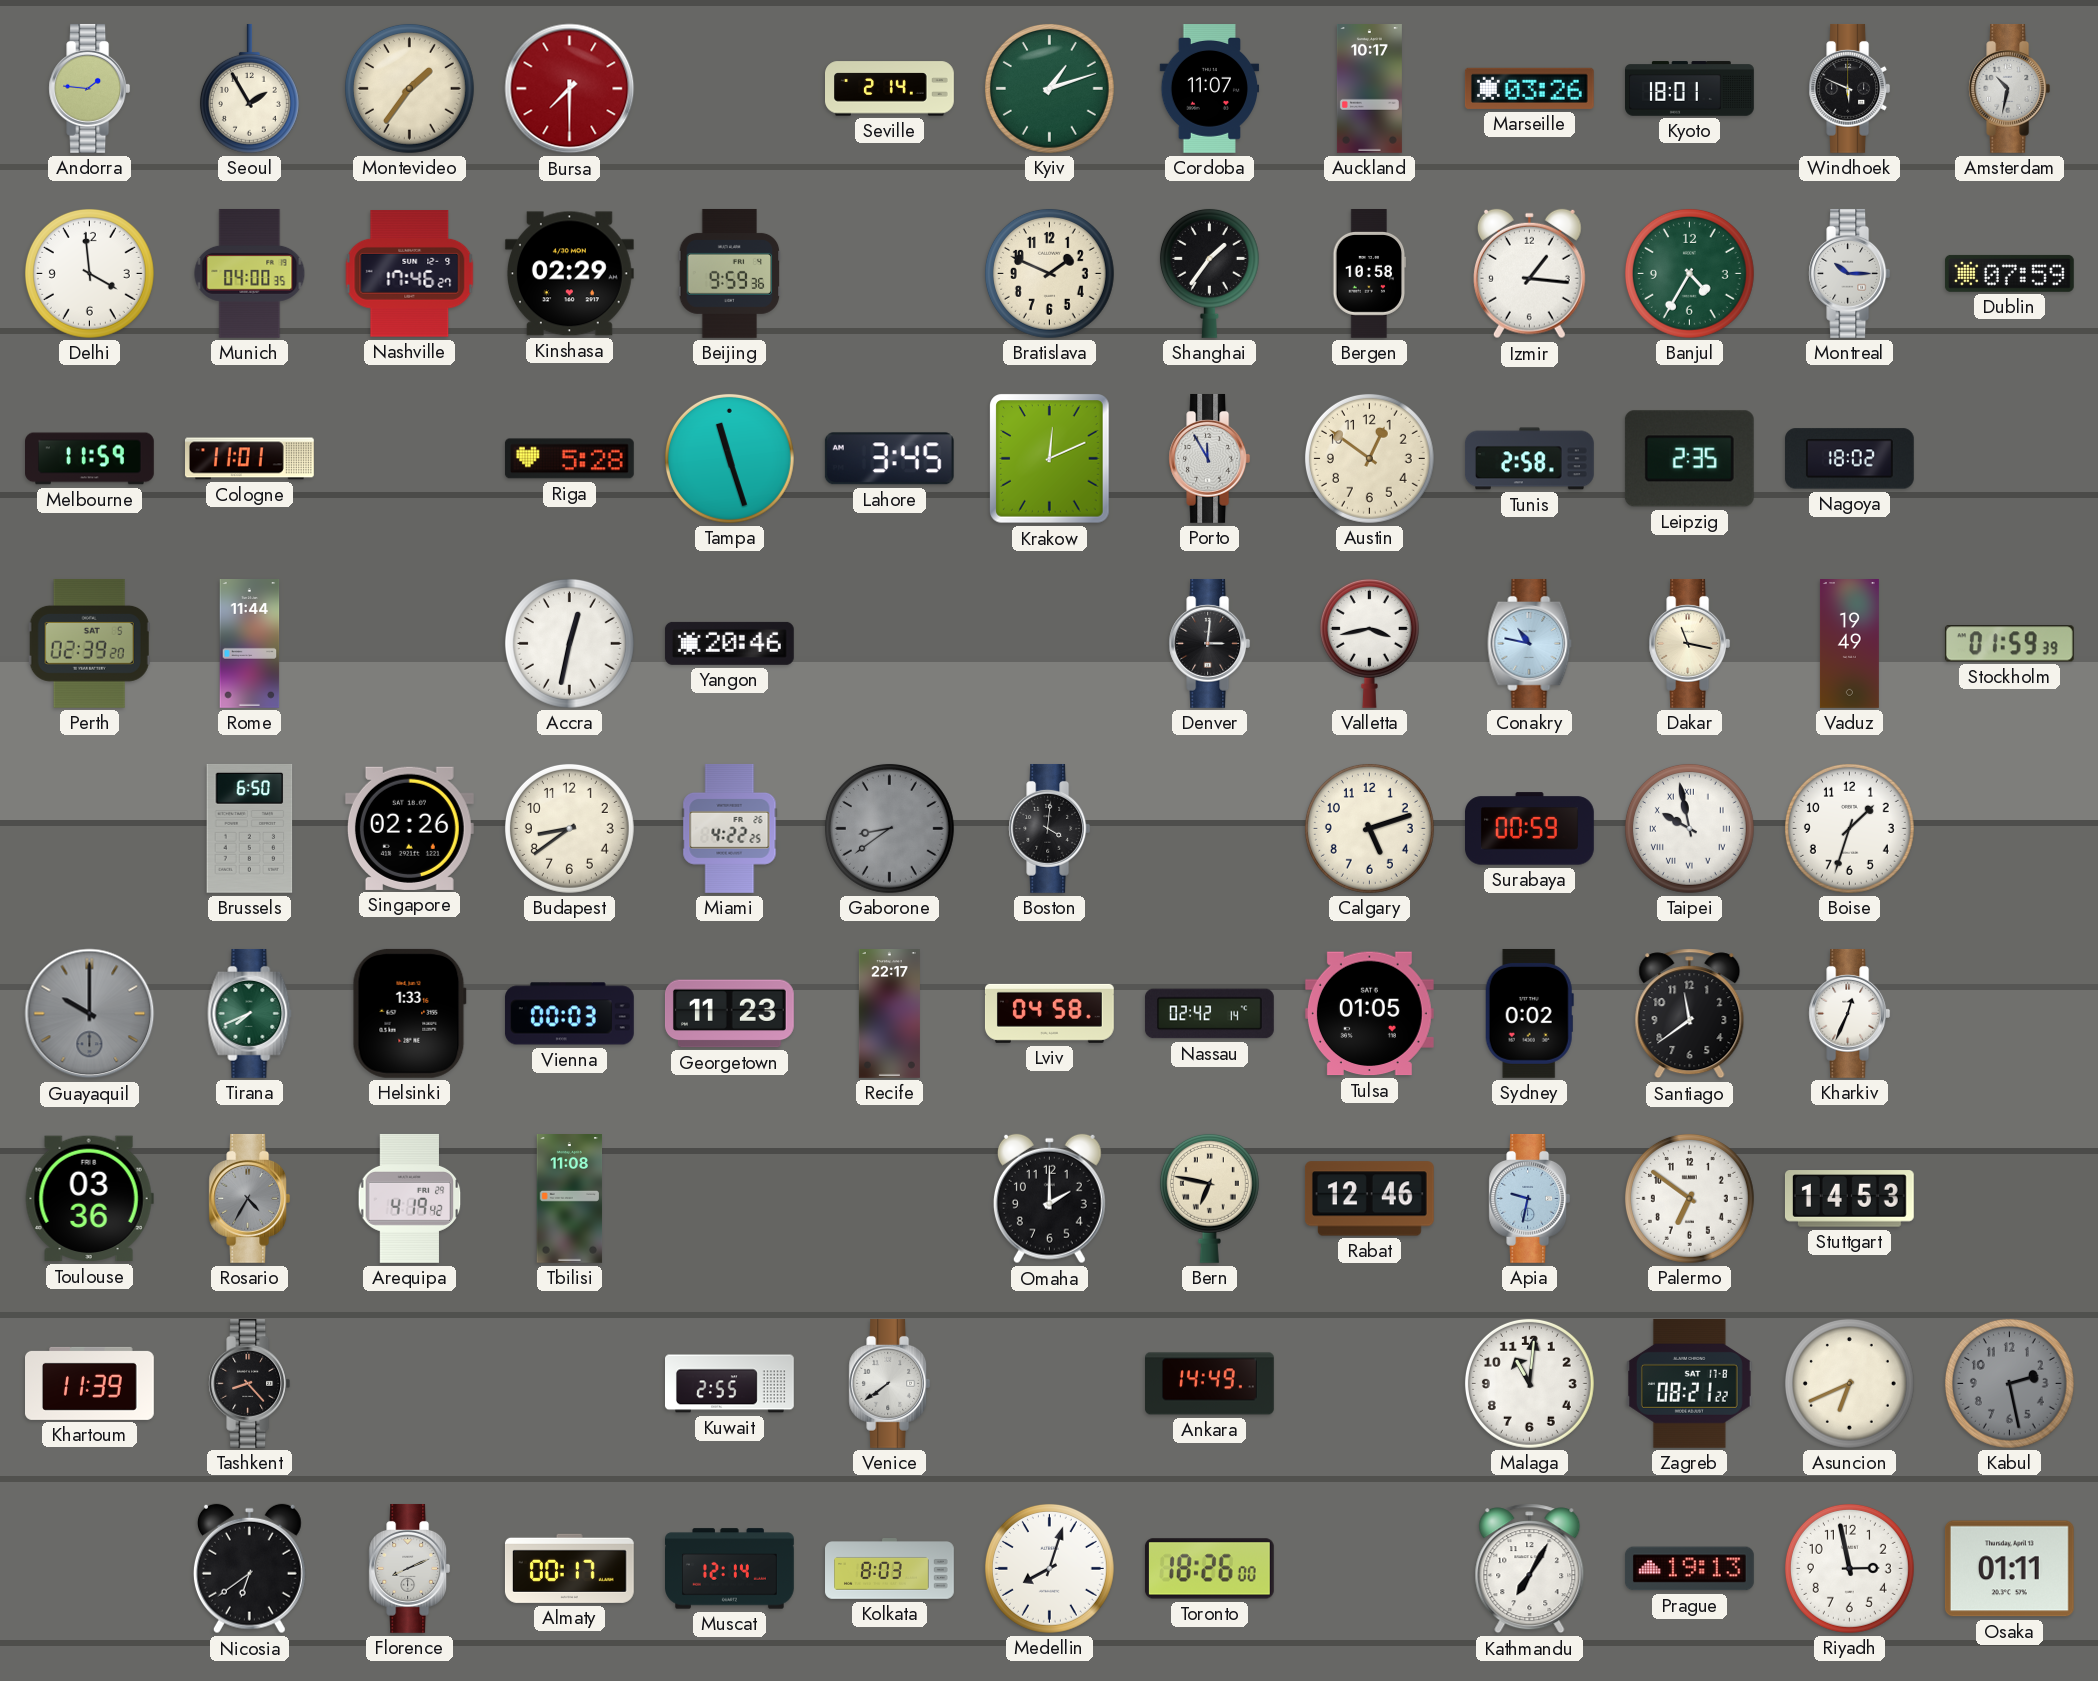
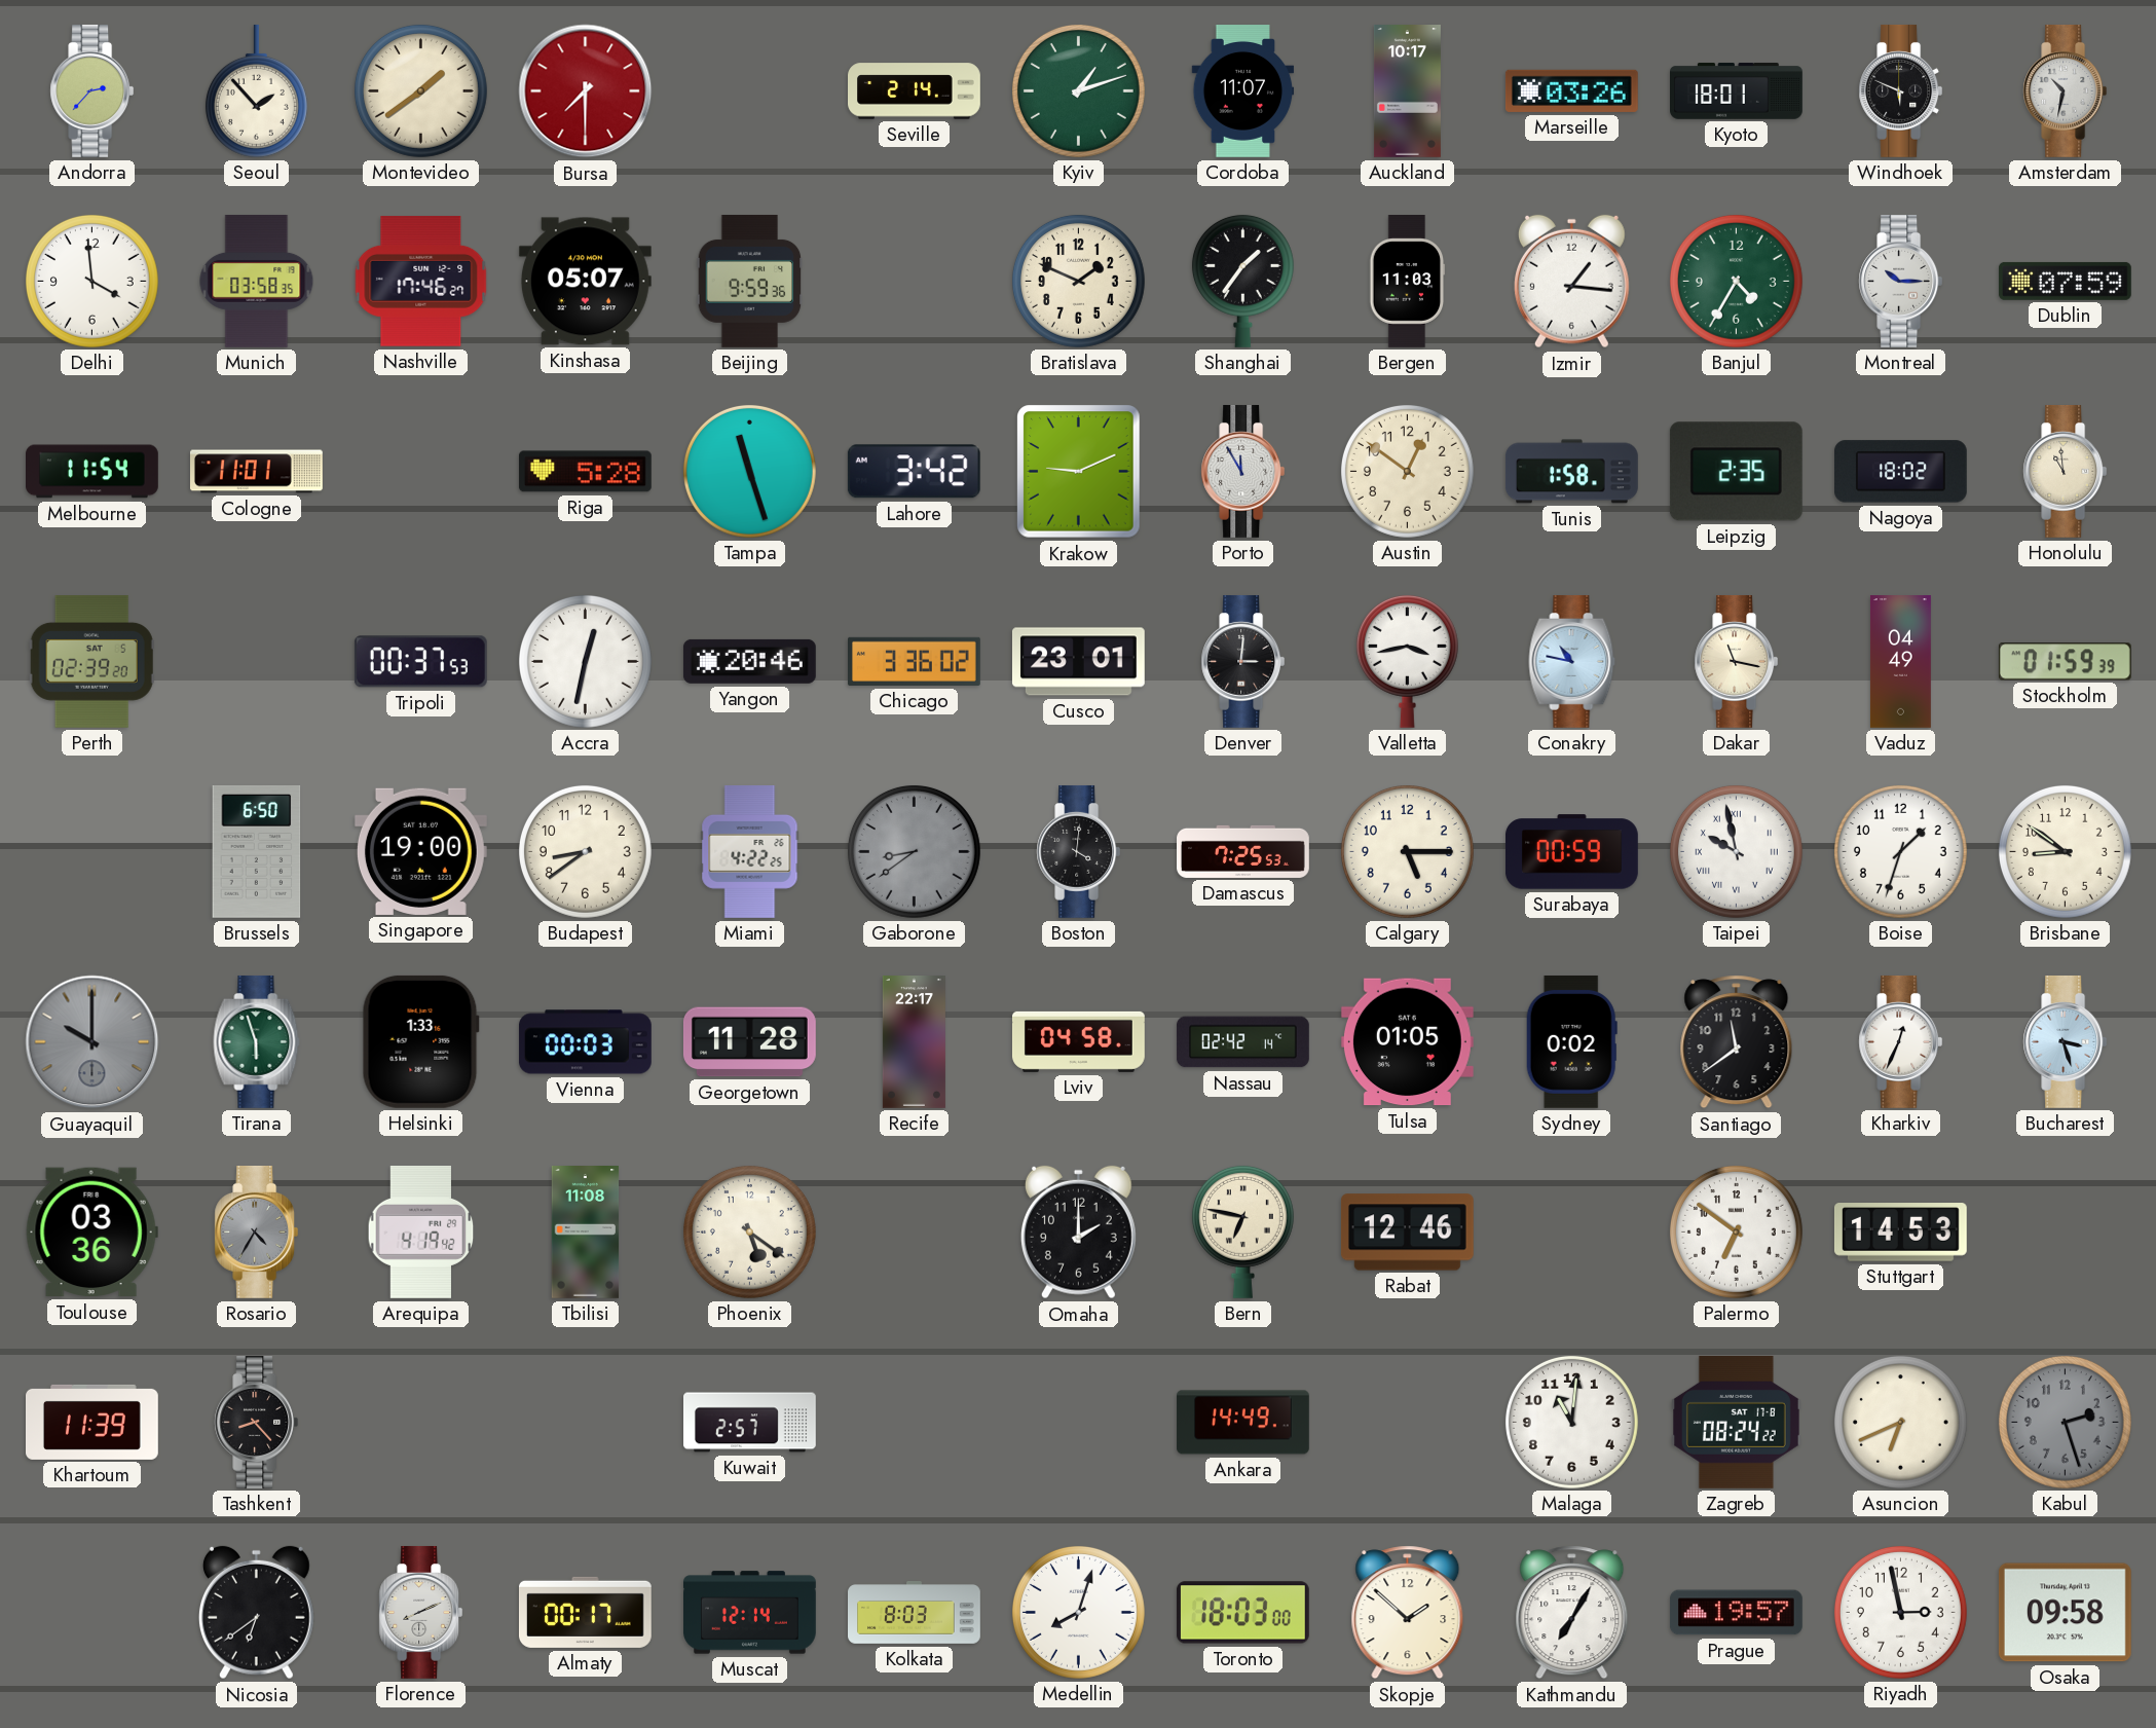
Andorra: 1:46 -> 2:37 (92, 90)
Seoul: 1:55 -> 1:53 (256, 90)
Montevideo: 1:36 -> 1:39 (420, 90)
Munich: 04:00 -> 03:58 (257, 281)
Kinshasa: 02:29 -> 05:07 (585, 282)
Bergen: 10:58 -> 11:03 (1408, 282)
Melbourne: 11:59 -> 11:54 (92, 472)
Lahore: 3:45 -> 3:42 (914, 472)
Krakow: 12:11 -> 9:11 (1079, 472)
Tunis: 2:58 -> 1:58 (1571, 472)
Honolulu: none -> 10:59 (2066, 471)
Rome: 11:44 -> none (250, 644)
Tripoli: none -> 00:37 (420, 662)
Chicago: none -> 3:36 (915, 661)
Cusco: none -> 23:01 (1078, 662)
Vaduz: 19:49 -> 04:49 (1900, 662)
Singapore: 02:26 -> 19:00 (420, 851)
Damascus: none -> 7:25 (1243, 851)
Calgary: 5:12 -> 5:15 (1407, 851)
Brisbane: none -> 8:51 (2065, 851)
Tirana: 7:41 -> 5:57 (257, 1041)
Georgetown: 11:23 -> 11:28 (749, 1042)
Bucharest: none -> 3:27 (2066, 1041)
Phoenix: none -> 5:21 (749, 1231)
Apia: 9:32 -> none (1530, 1198)
Kuwait: 2:55 -> 2:57 (750, 1423)
Venice: 7:39 -> none (890, 1383)
Zagreb: 08:21 -> 08:24 (1736, 1422)
Kabul: 2:28 -> 2:27 (2065, 1422)
Toronto: 18:26 -> 18:03 (1242, 1613)
Skopje: none -> 1:52 (1408, 1613)
Prague: 19:13 -> 19:57 (1736, 1613)
Osaka: 01:11 -> 09:58 (2065, 1613)
